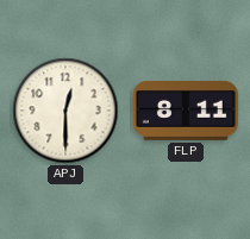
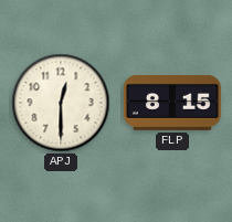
FLP: 8:11 -> 8:15 (172, 103)
